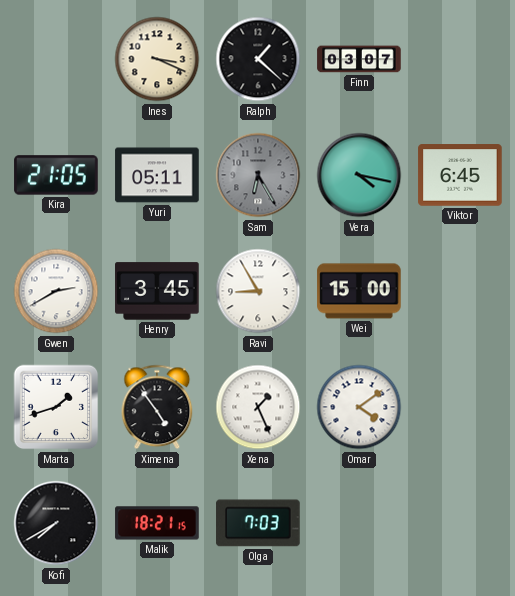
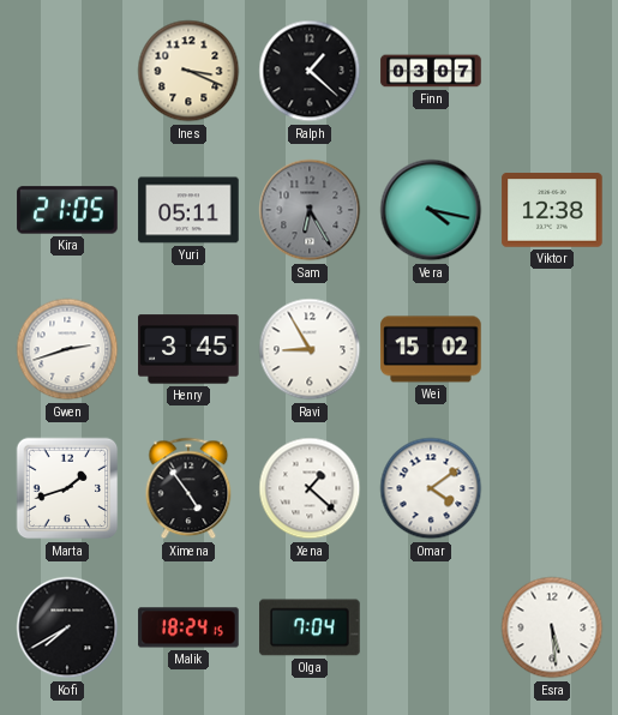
Viktor: 6:45 -> 12:38 (552, 210)
Gwen: 2:40 -> 2:42 (67, 349)
Wei: 15:00 -> 15:02 (431, 349)
Xena: 1:26 -> 1:22 (310, 488)
Malik: 18:21 -> 18:24 (188, 627)
Olga: 7:03 -> 7:04 (310, 627)
Esra: none -> 5:29 (552, 627)
